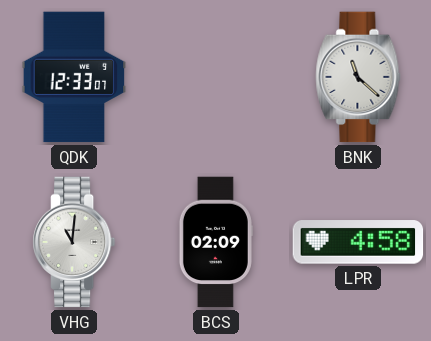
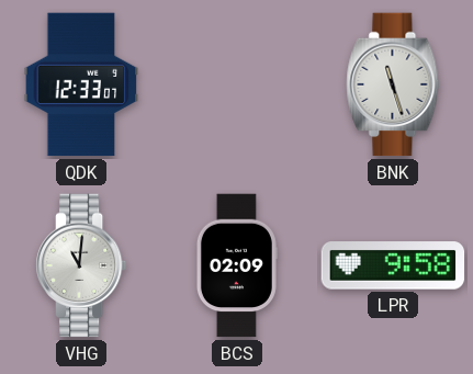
BNK: 11:22 -> 11:27 (393, 84)
LPR: 4:58 -> 9:58 (393, 265)
